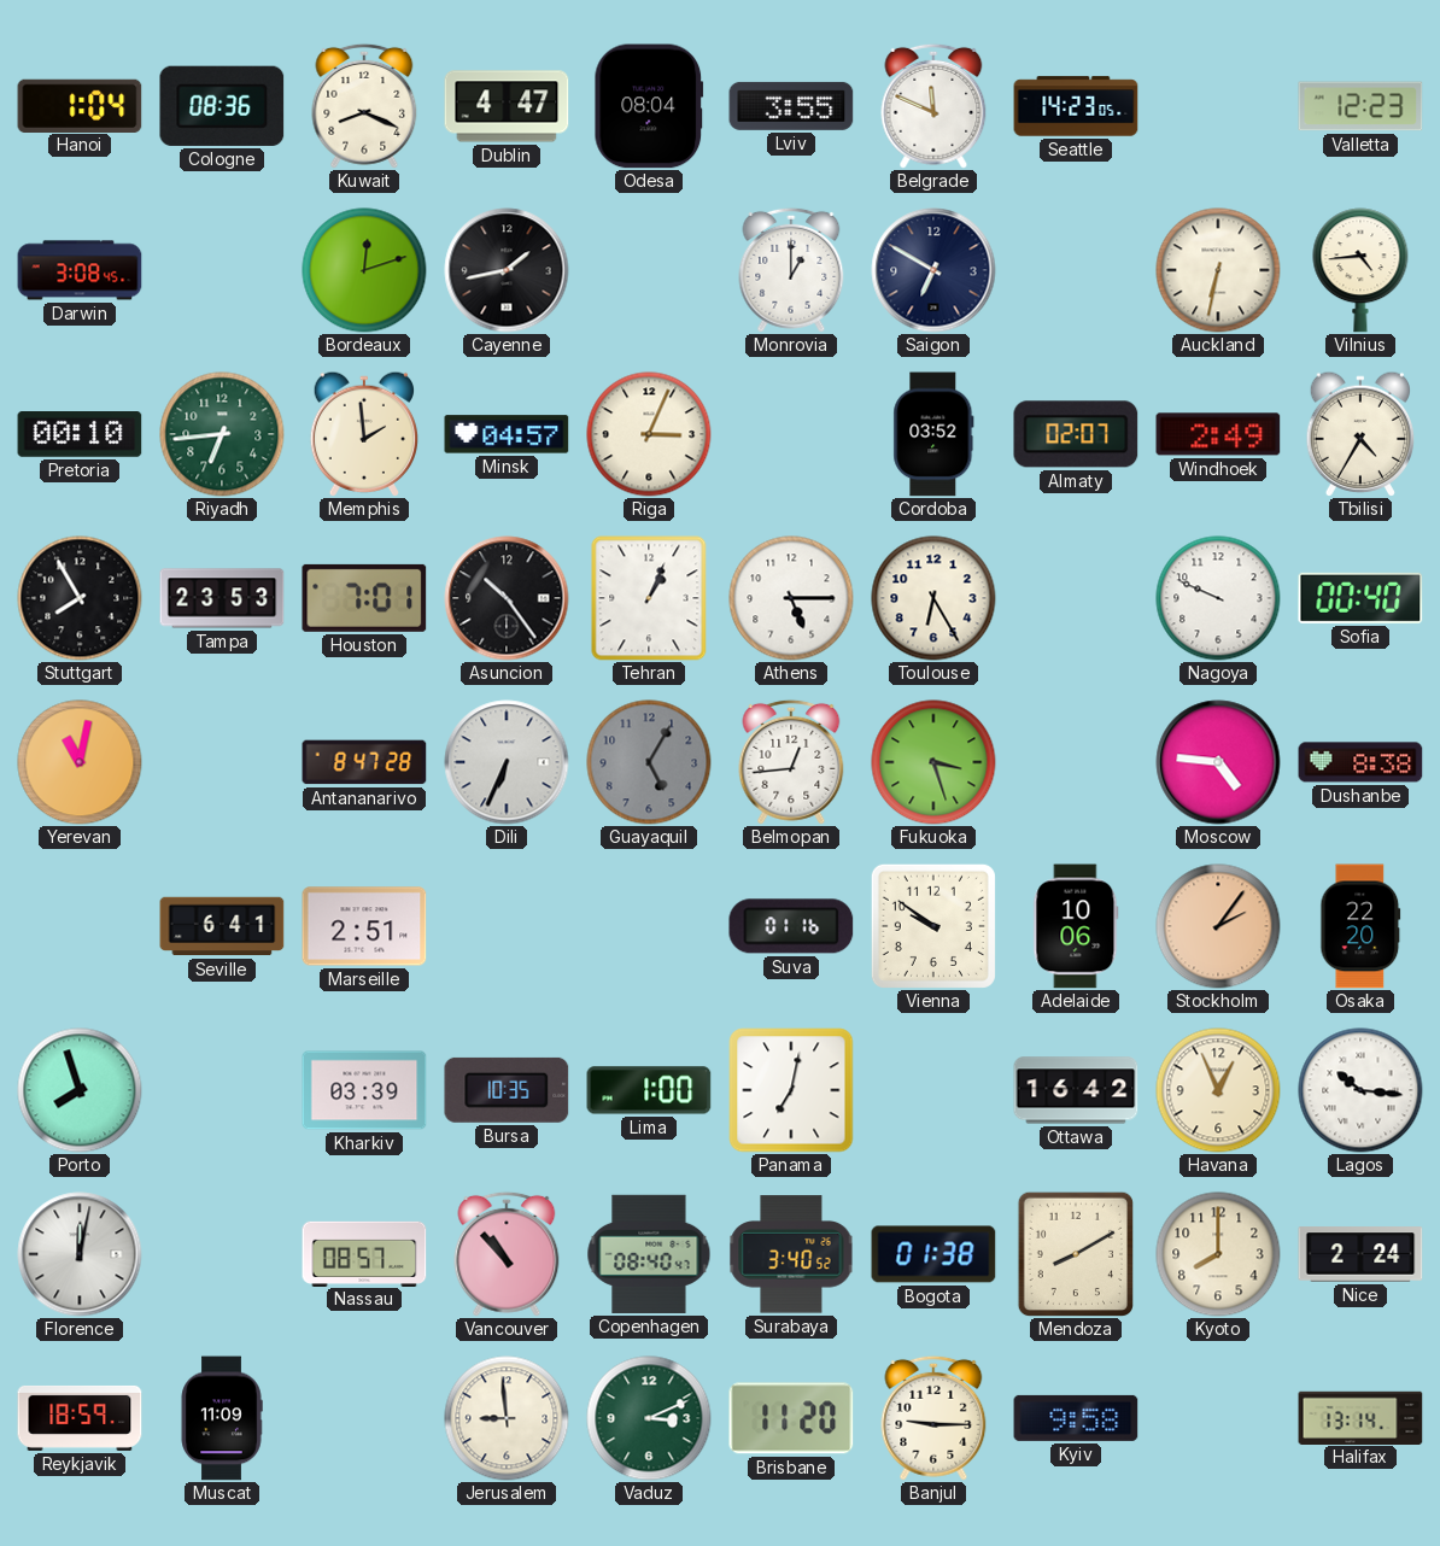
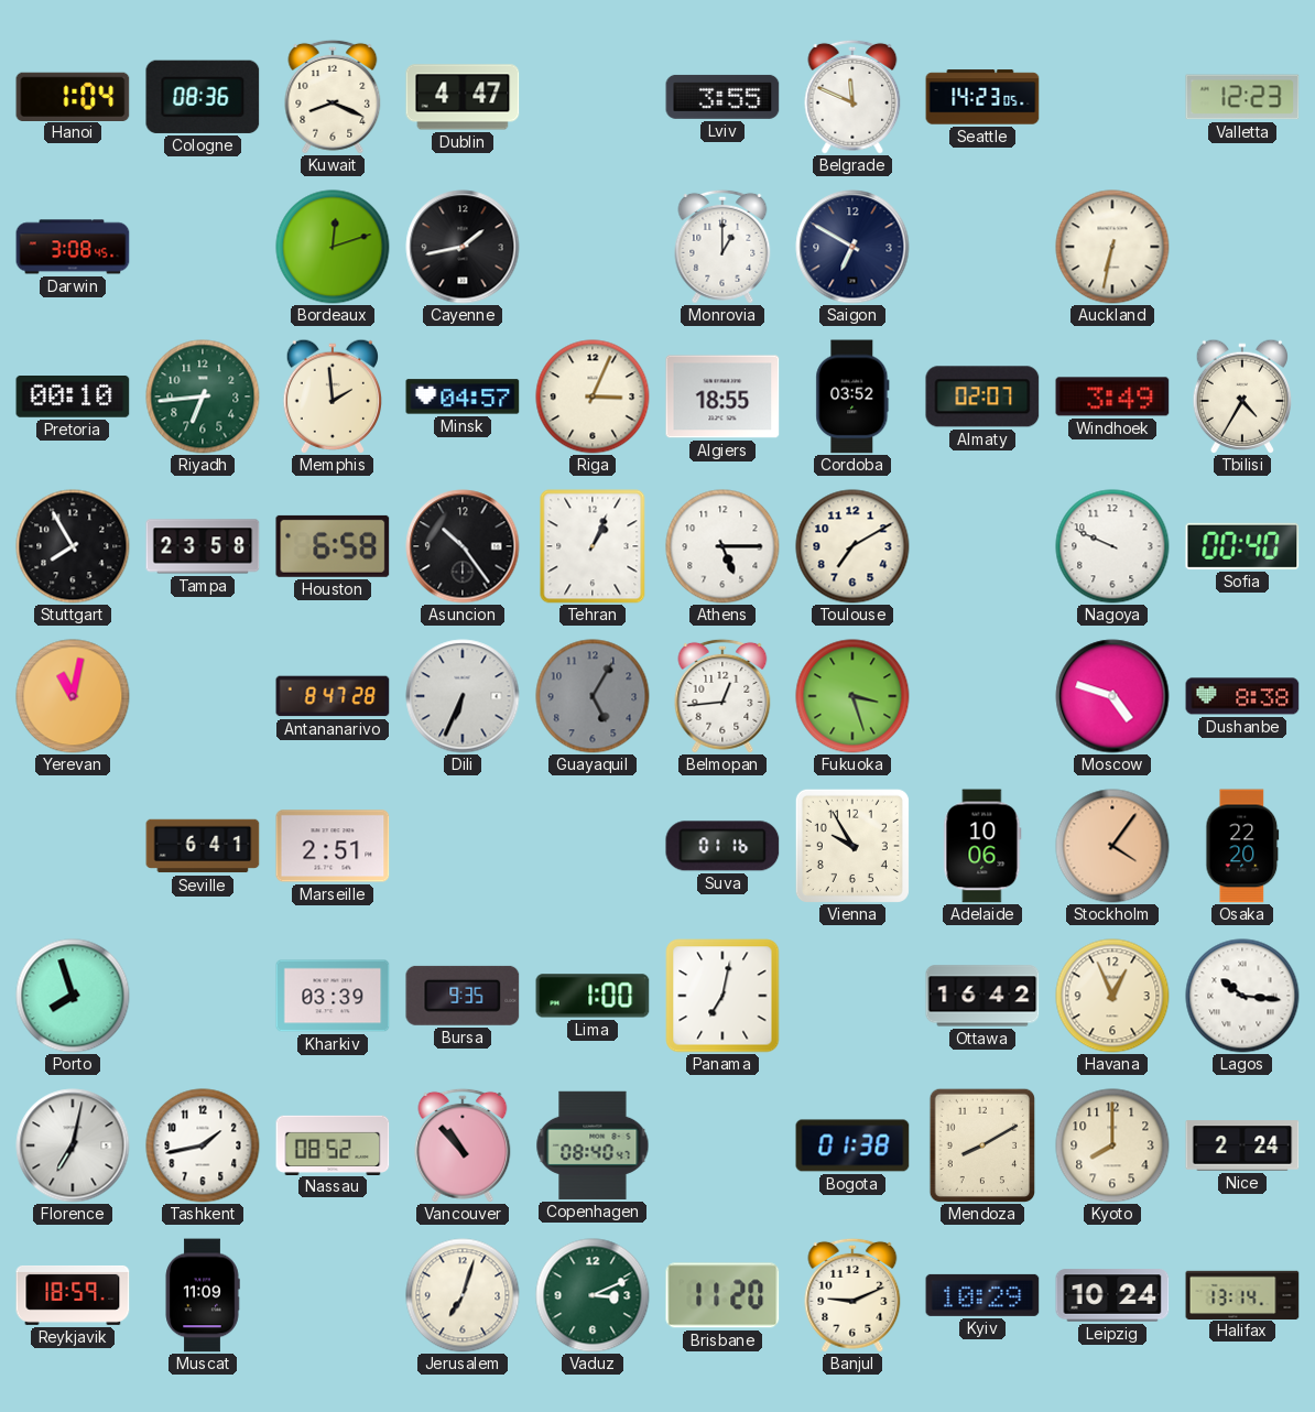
Odesa: 08:04 -> none (649, 106)
Vilnius: 4:44 -> none (1360, 270)
Algiers: none -> 18:55 (722, 397)
Windhoek: 2:49 -> 3:49 (1112, 397)
Tampa: 23:53 -> 23:58 (203, 546)
Houston: 7:01 -> 6:58 (333, 546)
Toulouse: 6:25 -> 7:10 (852, 546)
Moscow: 4:46 -> 4:48 (1112, 696)
Vienna: 9:51 -> 9:55 (852, 846)
Stockholm: 2:06 -> 4:06 (1112, 846)
Bursa: 10:35 -> 9:35 (463, 996)
Florence: 12:02 -> 7:02 (73, 1145)
Tashkent: none -> 1:43 (203, 1145)
Nassau: 08:57 -> 08:52 (333, 1144)
Surabaya: 3:40 -> none (791, 1254)
Jerusalem: 8:59 -> 7:03 (463, 1295)
Banjul: 9:15 -> 9:11 (852, 1295)
Kyiv: 9:58 -> 10:29 (982, 1295)
Leipzig: none -> 10:24 (1112, 1295)
